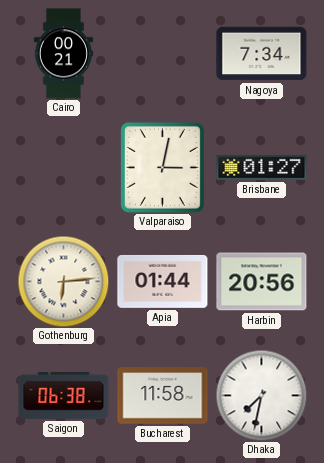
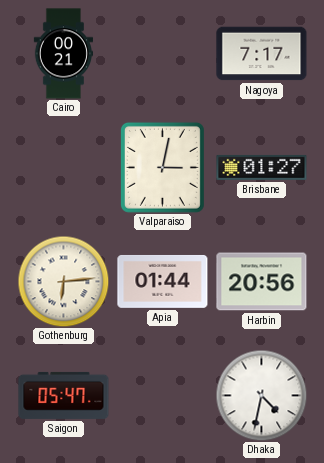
Nagoya: 7:34 -> 7:17 (262, 54)
Saigon: 06:38 -> 05:47 (64, 395)
Bucharest: 11:58 -> none (163, 396)
Dhaka: 7:32 -> 4:32 (261, 395)
